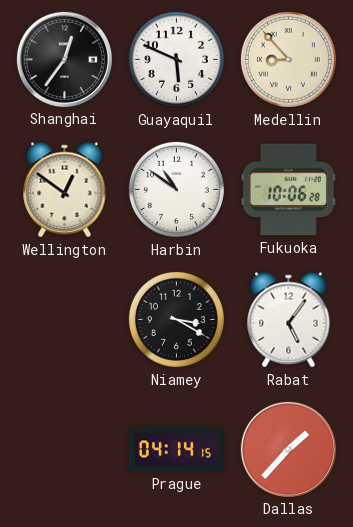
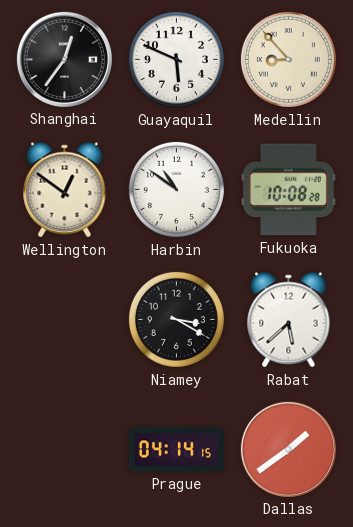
Fukuoka: 10:06 -> 10:08 (288, 190)
Rabat: 5:06 -> 5:38 (289, 320)
Dallas: 1:37 -> 1:39 (288, 449)
